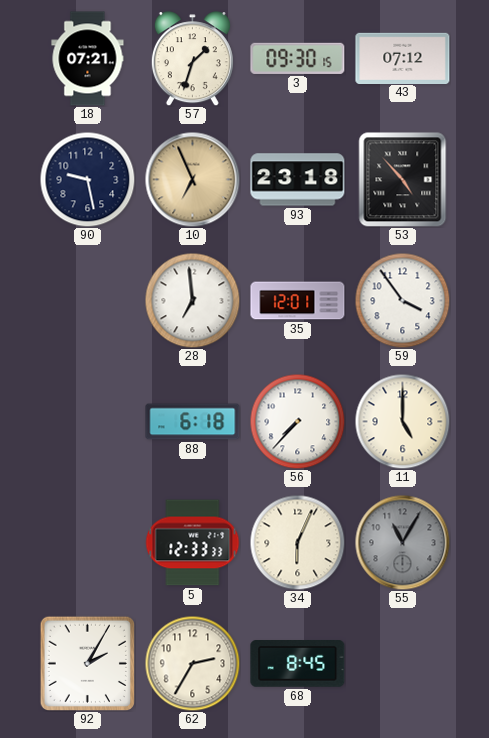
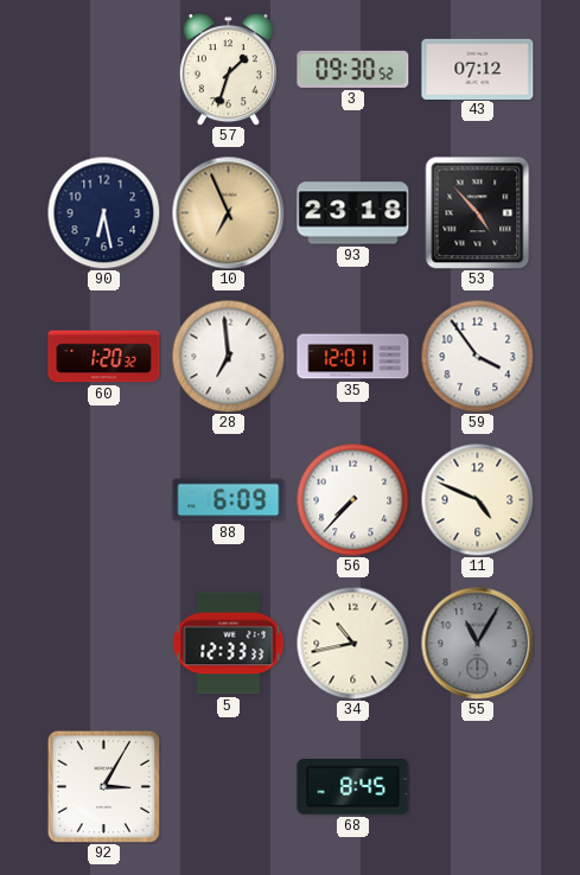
18: 07:21 -> none (88, 59)
3: 09:30:15 -> 09:30:52 (353, 69)
90: 9:28 -> 6:28 (103, 212)
60: none -> 1:20 (104, 357)
88: 6:18 -> 6:09 (229, 500)
11: 5:00 -> 4:49 (477, 499)
34: 6:04 -> 10:43 (352, 643)
92: 2:05 -> 3:05 (103, 786)
62: 2:35 -> none (192, 663)
